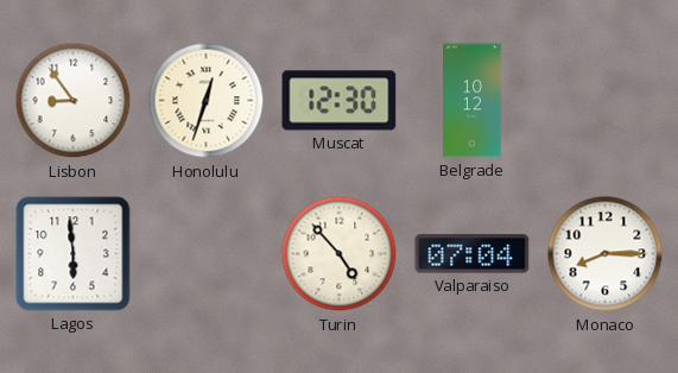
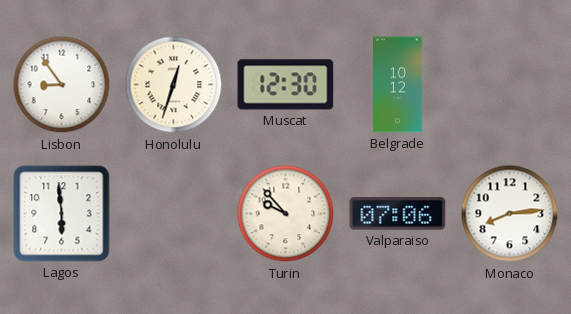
Turin: 4:53 -> 9:53 (286, 214)
Valparaiso: 07:04 -> 07:06 (398, 214)
Monaco: 8:15 -> 8:14 (510, 214)
